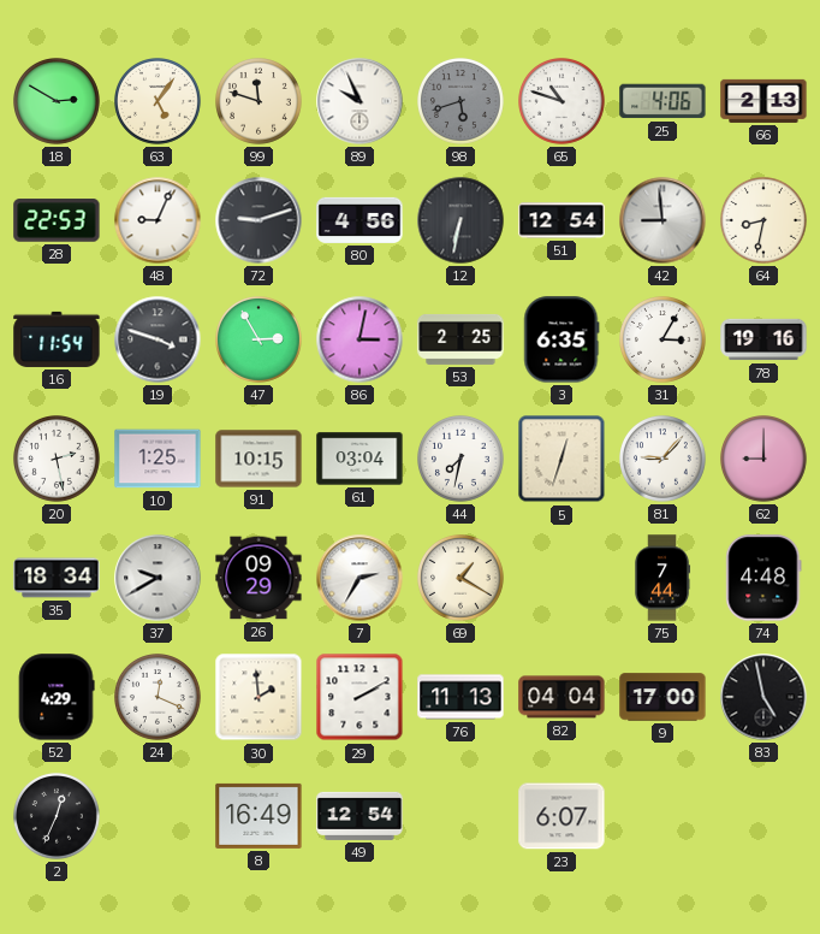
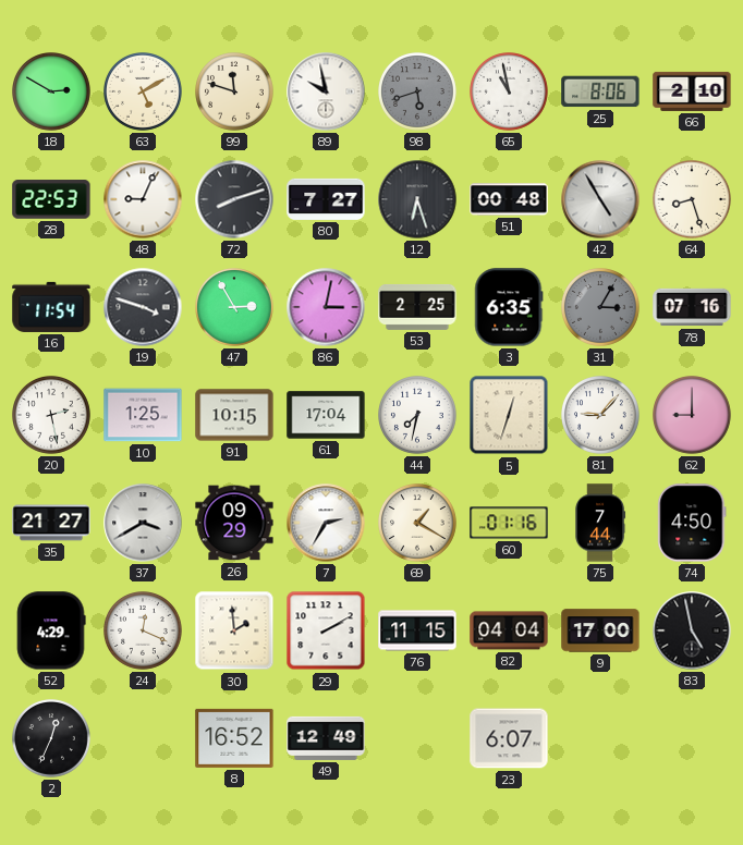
63: 5:06 -> 5:10 (144, 93)
89: 9:56 -> 9:58 (326, 91)
65: 10:48 -> 10:58 (510, 93)
25: 4:06 -> 8:06 (600, 91)
66: 2:13 -> 2:10 (692, 91)
72: 9:12 -> 8:12 (234, 199)
80: 4:56 -> 7:27 (326, 199)
12: 6:32 -> 6:27 (417, 199)
51: 12:54 -> 00:48 (509, 199)
42: 8:59 -> 4:55 (600, 199)
64: 8:32 -> 8:27 (693, 200)
31 dial: white -> grey (601, 308)
78: 19:16 -> 07:16 (692, 307)
61: 03:04 -> 17:04 (326, 415)
35: 18:34 -> 21:27 (51, 523)
37: 9:40 -> 3:40 (143, 523)
60: none -> 01:16 (509, 523)
74: 4:48 -> 4:50 (692, 523)
76: 11:13 -> 11:15 (417, 630)
8: 16:49 -> 16:52 (234, 738)
49: 12:54 -> 12:49 (326, 738)
